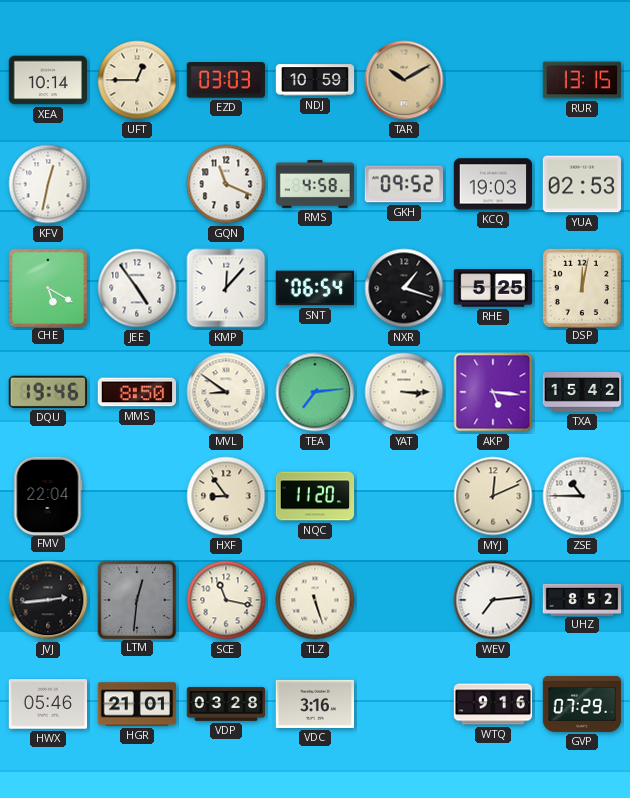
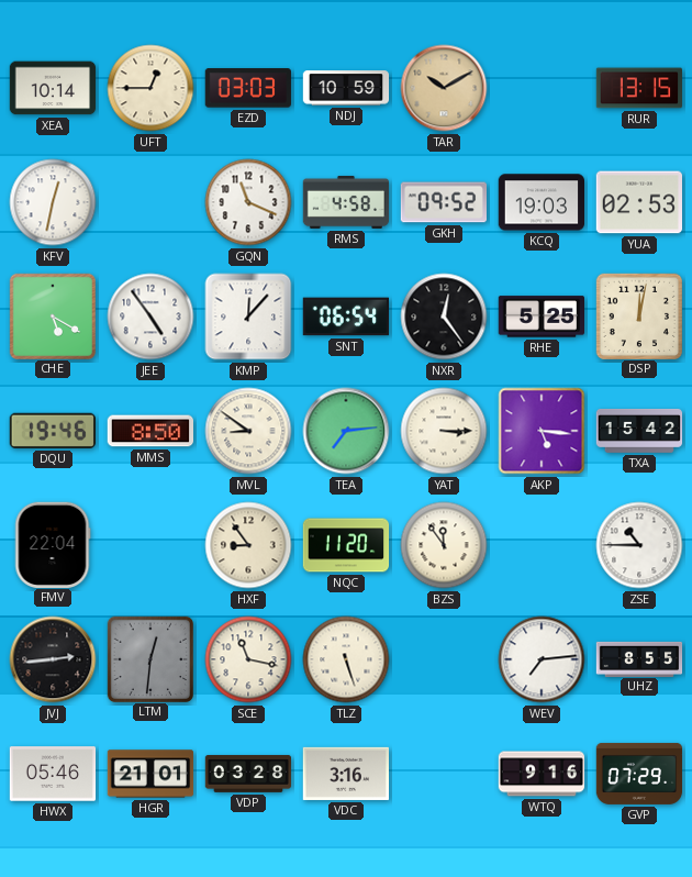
NXR: 1:18 -> 12:24 (444, 317)
BZS: none -> 11:54 (444, 545)
MYJ: 12:11 -> none (493, 496)
UHZ: 8:52 -> 8:55 (639, 658)
